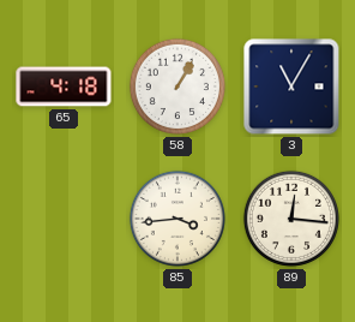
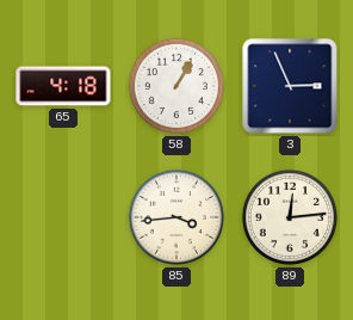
3: 11:05 -> 2:56 (290, 86)
89: 12:16 -> 12:14 (290, 217)
